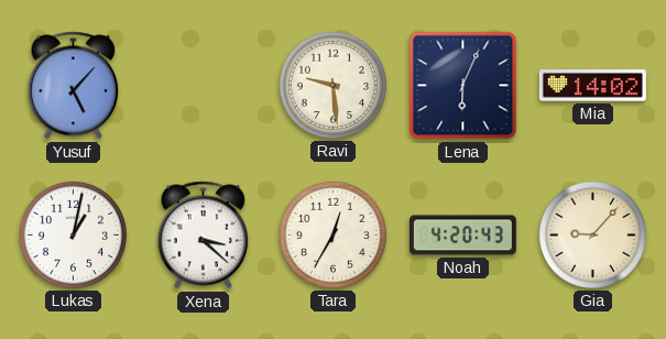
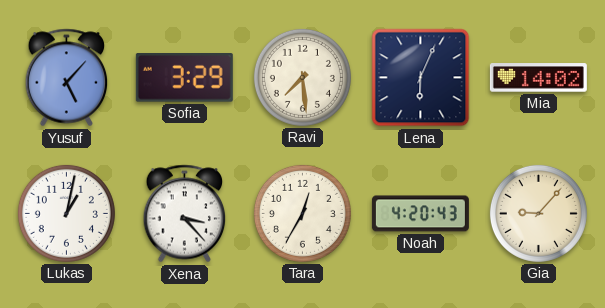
Sofia: none -> 3:29 (184, 78)
Ravi: 9:29 -> 7:29 (302, 77)
Xena: 3:22 -> 3:23 (185, 214)
